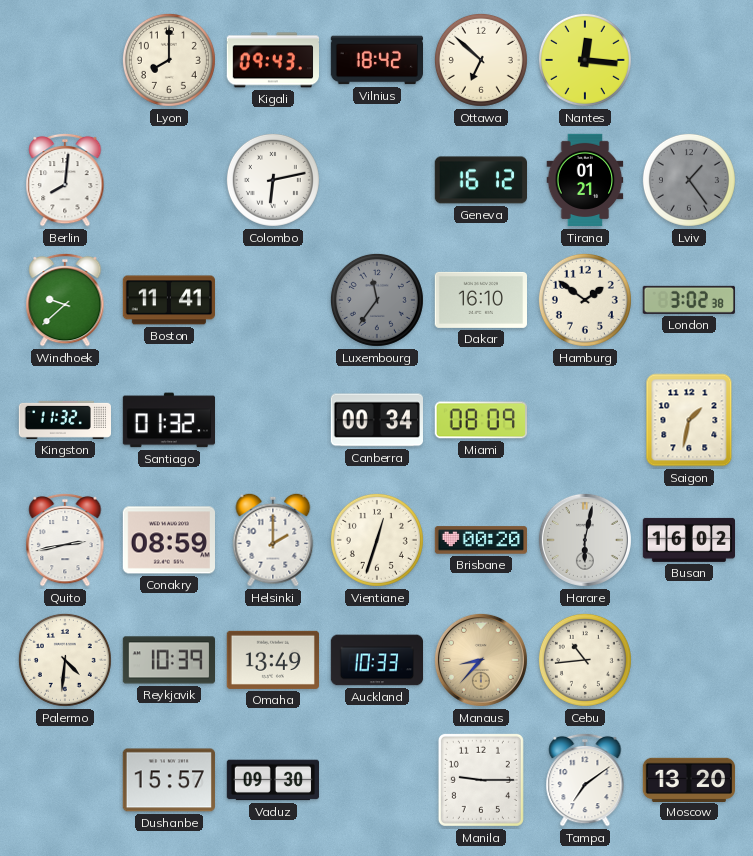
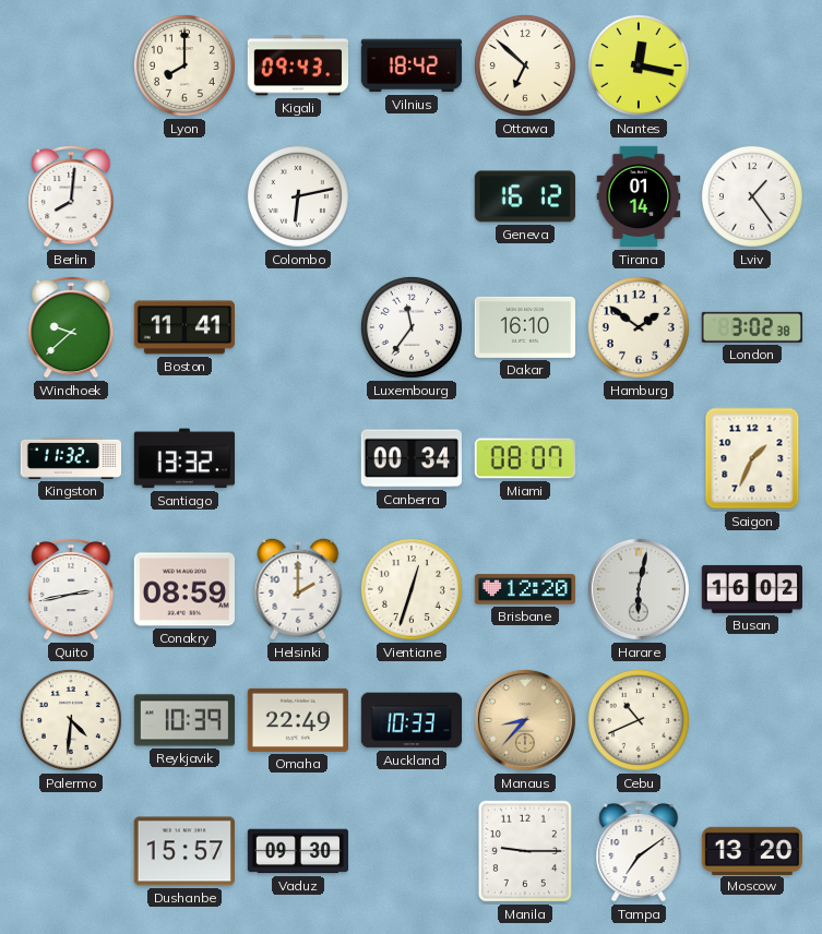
Nantes: 12:16 -> 12:17 (639, 65)
Tirana: 01:21 -> 01:14 (639, 196)
Lviv dial: grey -> white (752, 196)
Luxembourg dial: grey -> white (412, 327)
Santiago: 01:32 -> 13:32 (183, 458)
Miami: 08:09 -> 08:07 (524, 458)
Saigon: 1:32 -> 1:34 (752, 458)
Brisbane: 00:20 -> 12:20 (524, 589)
Omaha: 13:49 -> 22:49 (297, 720)
Cebu: 10:44 -> 10:41 (639, 720)
